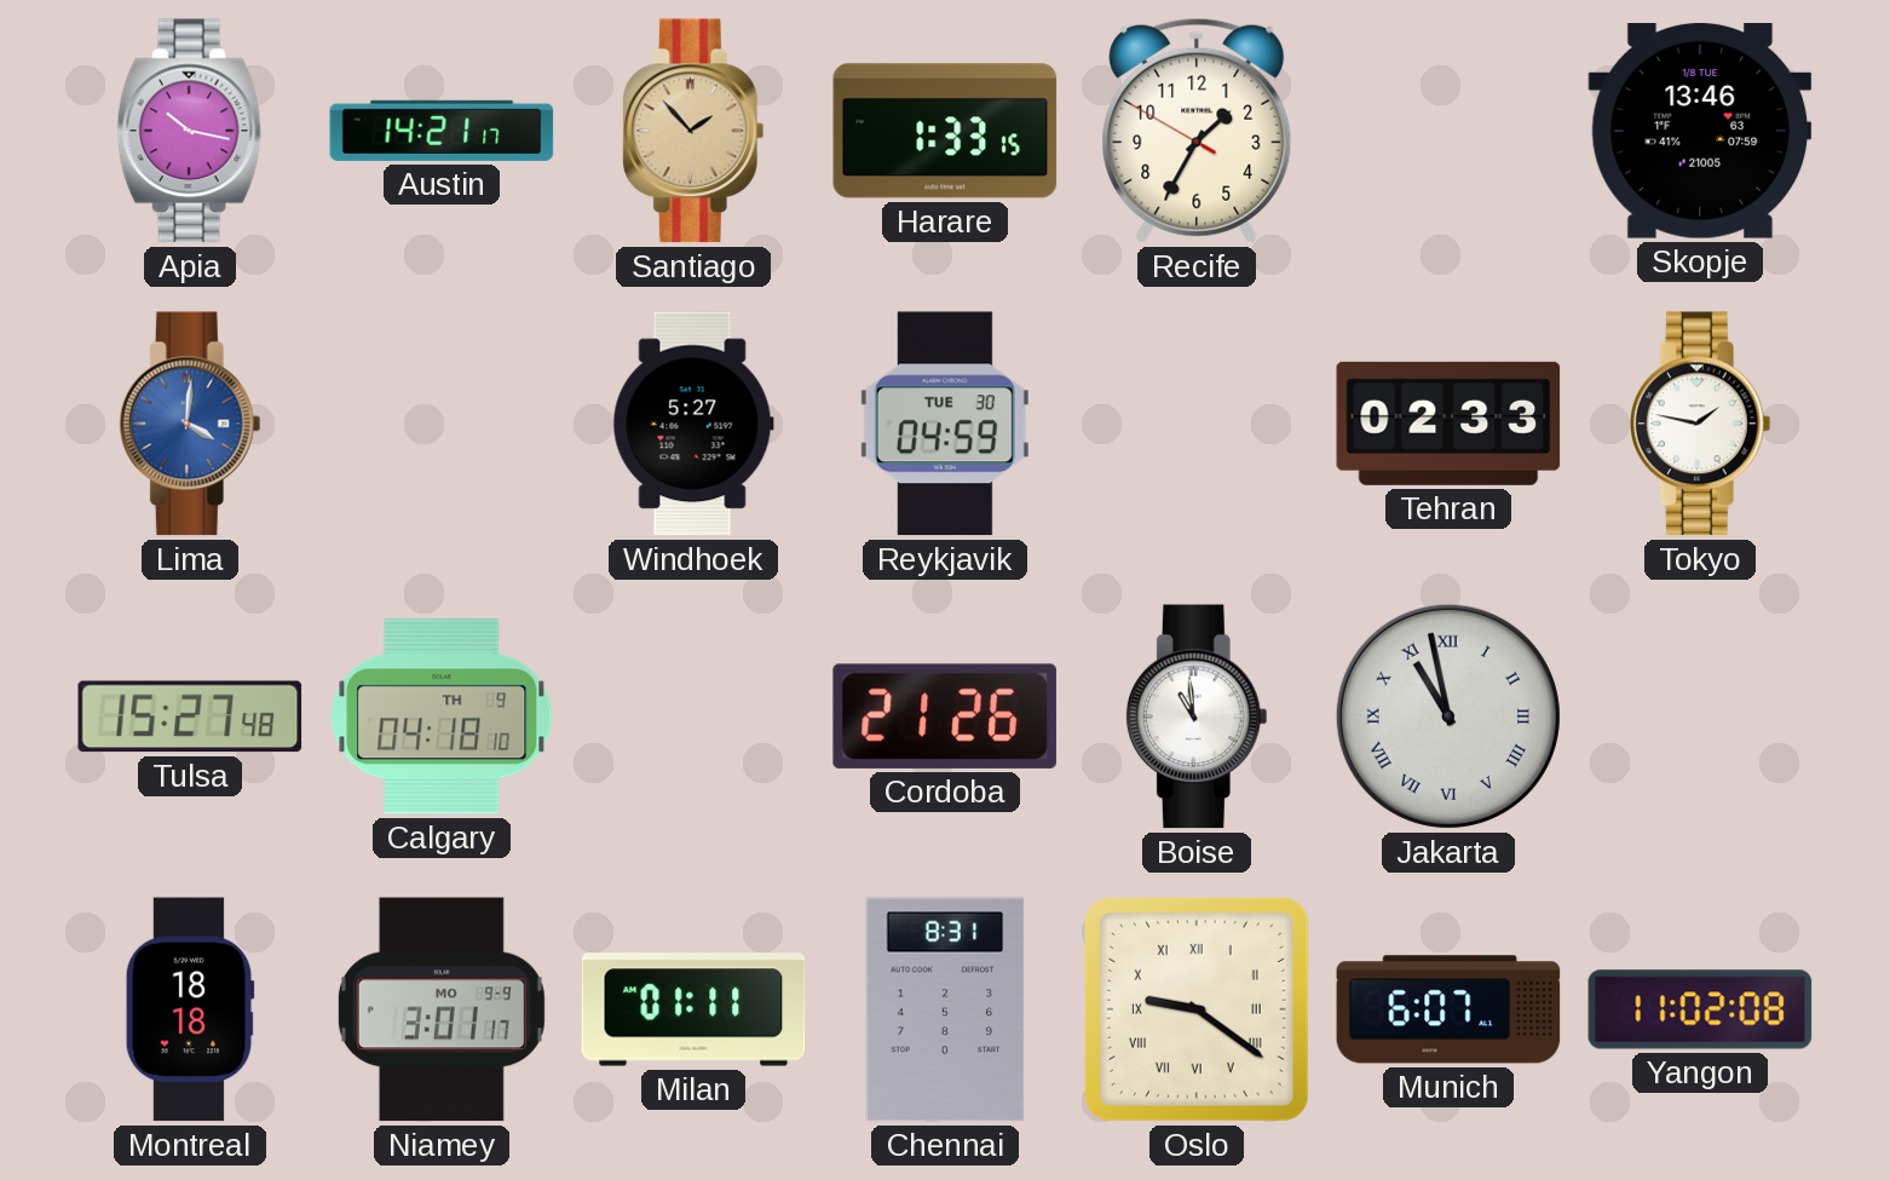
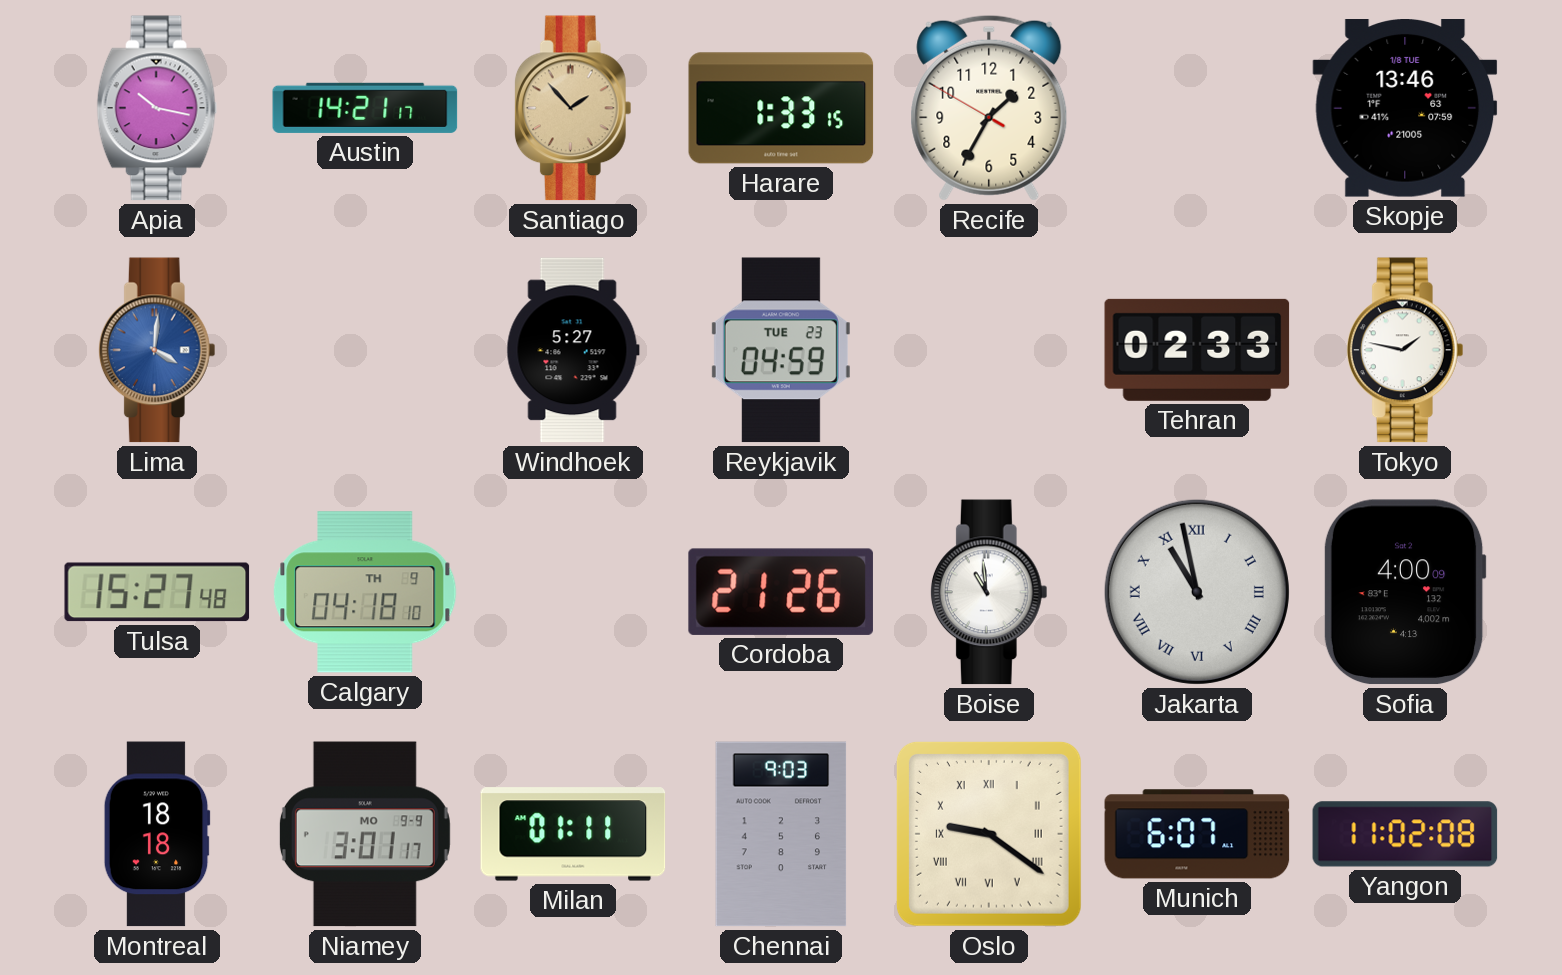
Reykjavik date: TUE 30 -> TUE 23 (781, 350)
Sofia: none -> 4:00 (1405, 592)
Chennai: 8:31 -> 9:03 (781, 834)
